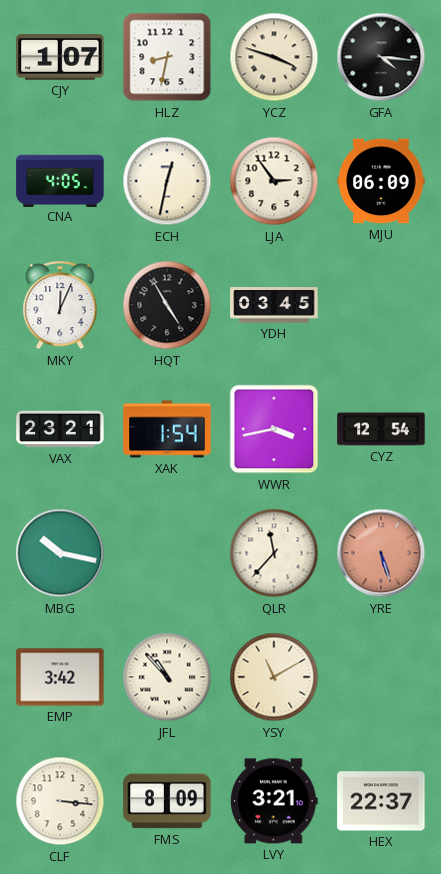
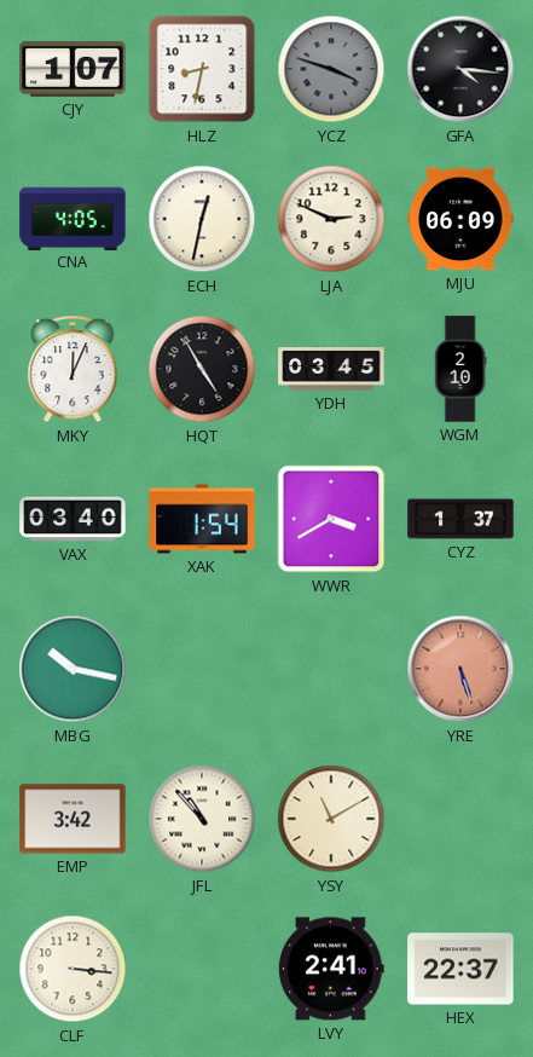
YCZ dial: cream -> grey (331, 69)
LJA: 2:54 -> 2:49 (331, 219)
WGM: none -> 2:10 (460, 369)
VAX: 23:21 -> 03:40 (73, 519)
WWR: 3:43 -> 3:40 (331, 519)
CYZ: 12:54 -> 1:37 (460, 519)
QLR: 11:37 -> none (274, 553)
FMS: 8:09 -> none (167, 801)
LVY: 3:21 -> 2:41 (331, 969)
